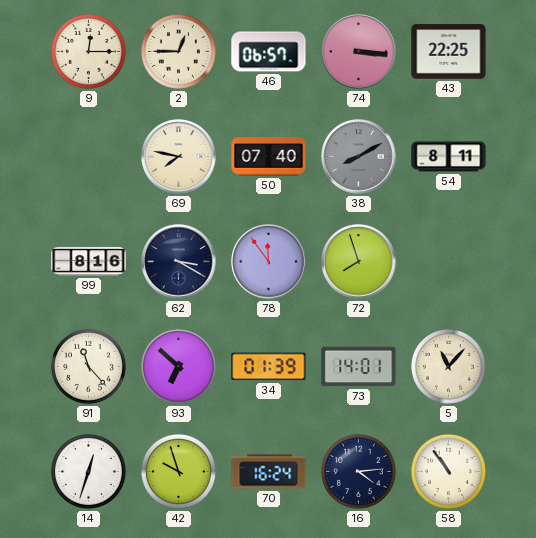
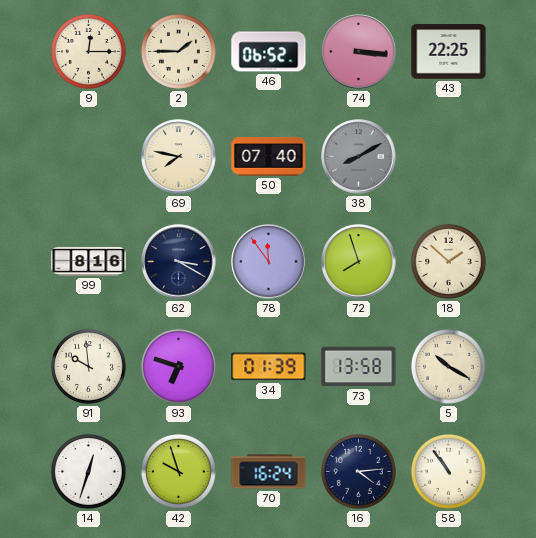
2: 12:45 -> 1:45 (178, 51)
46: 06:57 -> 06:52 (269, 52)
54: 8:11 -> none (449, 157)
18: none -> 1:52 (448, 261)
91: 11:23 -> 9:59 (88, 366)
93: 6:52 -> 6:48 (178, 366)
73: 14:01 -> 13:58 (359, 367)
5: 11:07 -> 10:20 (448, 366)
